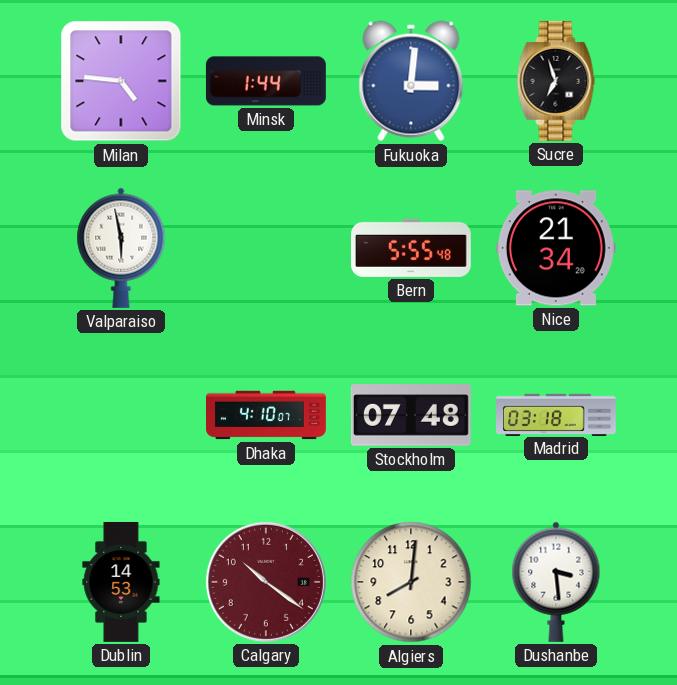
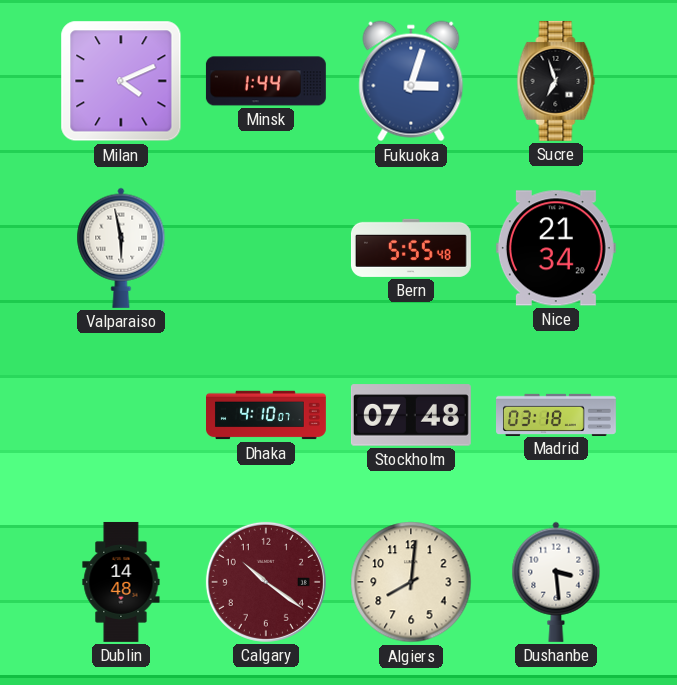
Milan: 4:46 -> 4:11 (121, 81)
Fukuoka: 3:01 -> 3:03 (411, 81)
Dublin: 14:53 -> 14:48 (121, 582)
